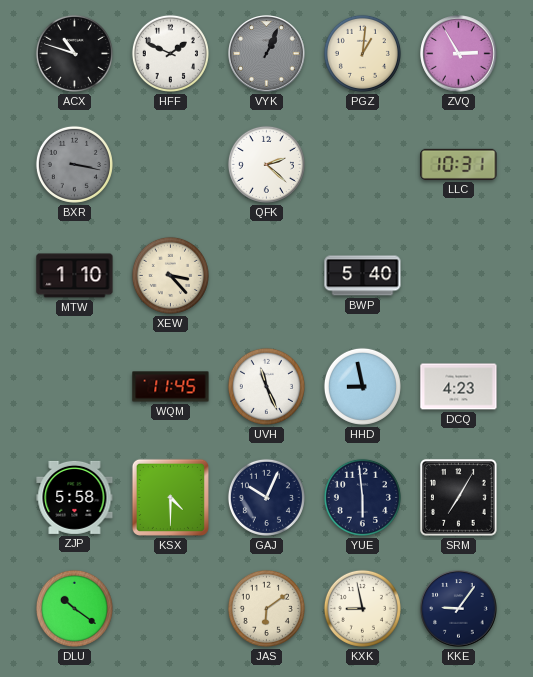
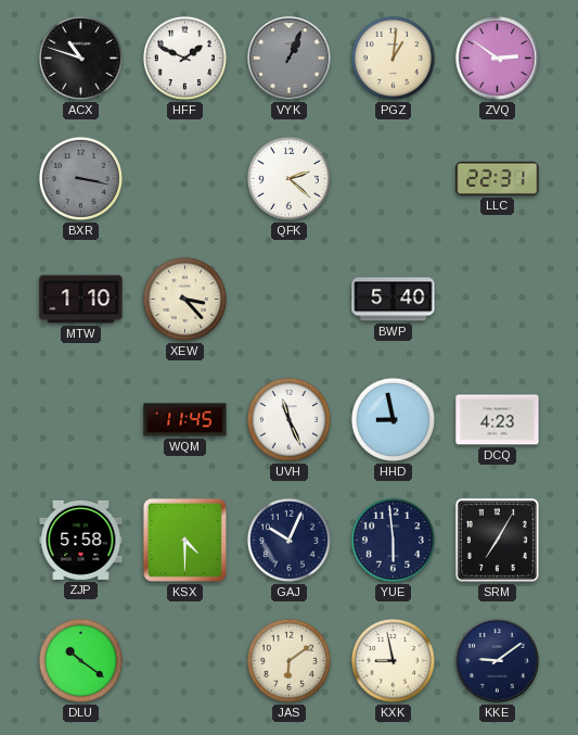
ZVQ: 2:55 -> 2:51 (498, 59)
LLC: 10:31 -> 22:31 (498, 178)
KKE: 9:06 -> 9:09 (498, 661)
